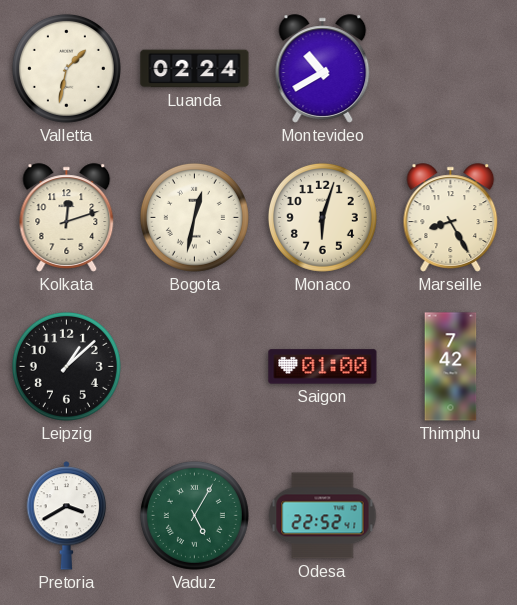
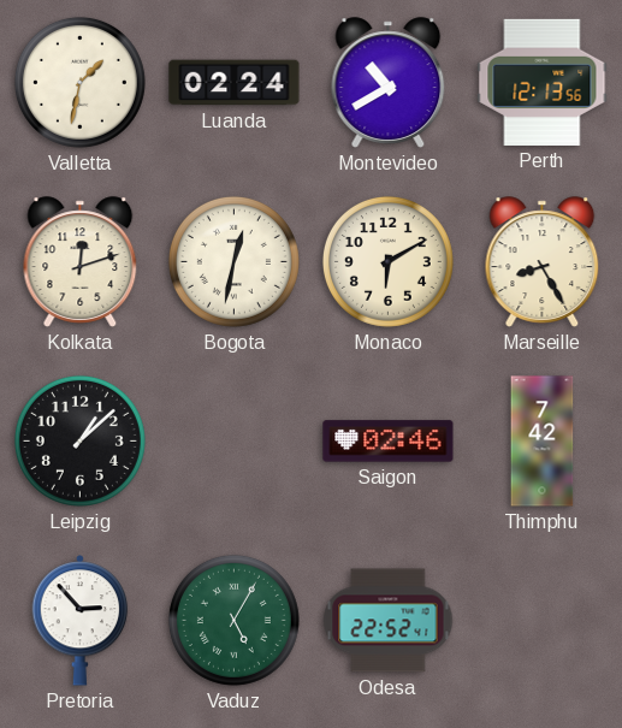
Perth: none -> 12:13 (543, 82)
Monaco: 6:03 -> 6:10 (387, 261)
Saigon: 01:00 -> 02:46 (389, 442)
Pretoria: 3:40 -> 2:53 (81, 621)
